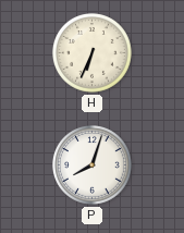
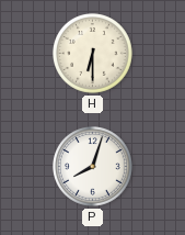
H: 6:34 -> 6:30 (93, 54)
